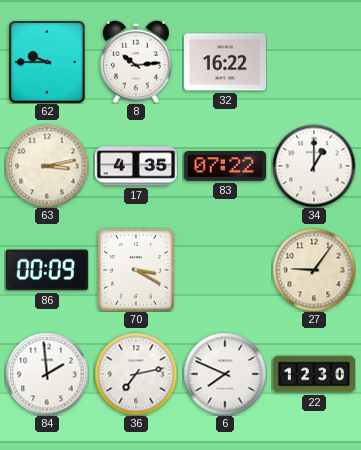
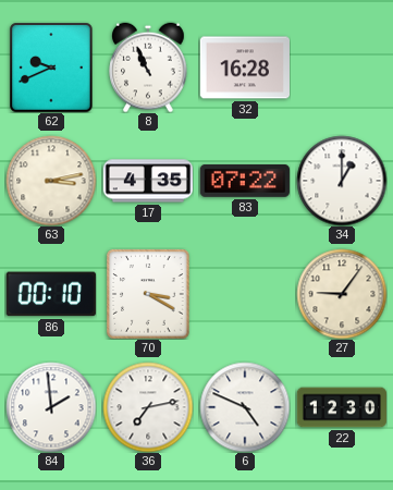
62: 9:45 -> 9:41 (51, 68)
8: 10:14 -> 10:56 (148, 68)
32: 16:22 -> 16:28 (244, 68)
86: 00:09 -> 00:10 (51, 294)
6: 7:49 -> 4:49 (245, 407)
